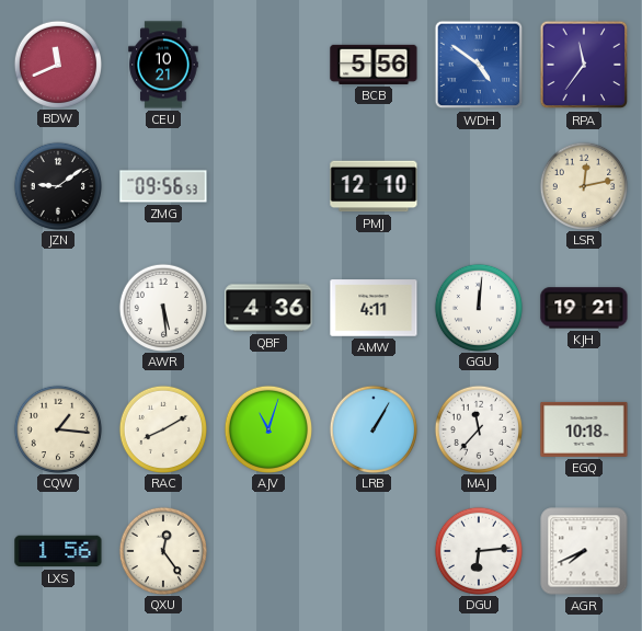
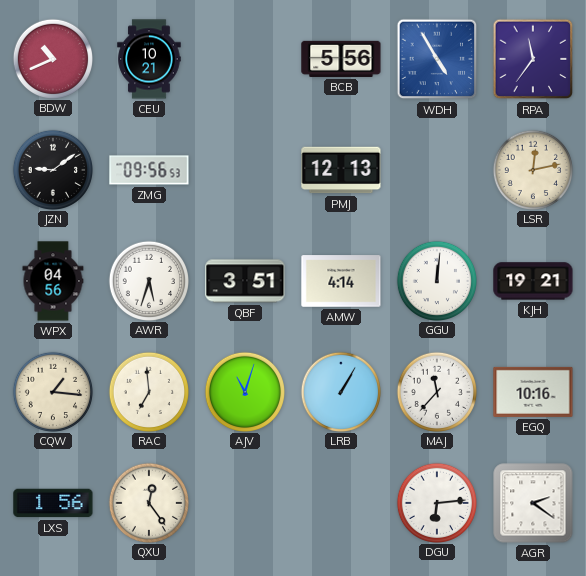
BDW: 11:41 -> 10:41 (52, 58)
WDH: 4:51 -> 4:55 (437, 59)
PMJ: 12:10 -> 12:13 (341, 170)
WPX: none -> 04:56 (53, 281)
AWR: 5:29 -> 5:33 (148, 280)
QBF: 4:36 -> 3:51 (245, 281)
AMW: 4:11 -> 4:14 (341, 281)
RAC: 8:10 -> 6:59 (148, 391)
EGQ: 10:18 -> 10:16 (533, 392)
AGR: 7:41 -> 2:21 (533, 503)
